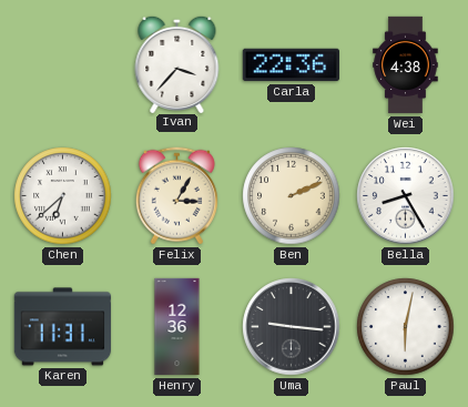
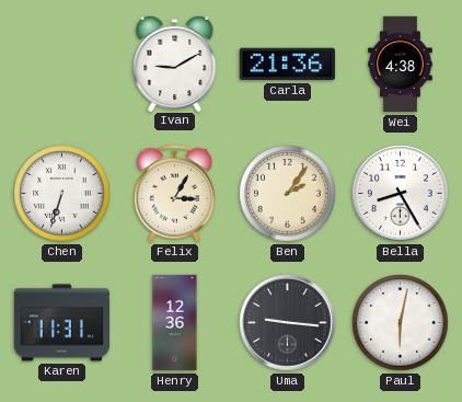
Ivan: 3:37 -> 9:10 (175, 62)
Carla: 22:36 -> 21:36 (287, 65)
Chen: 6:38 -> 6:33 (62, 194)
Ben: 2:11 -> 2:06 (288, 194)
